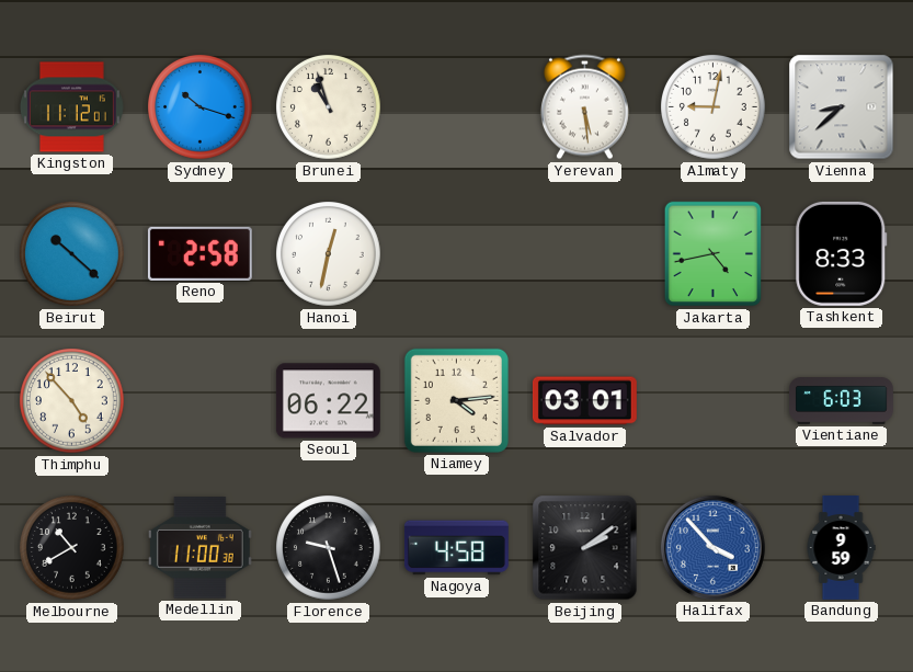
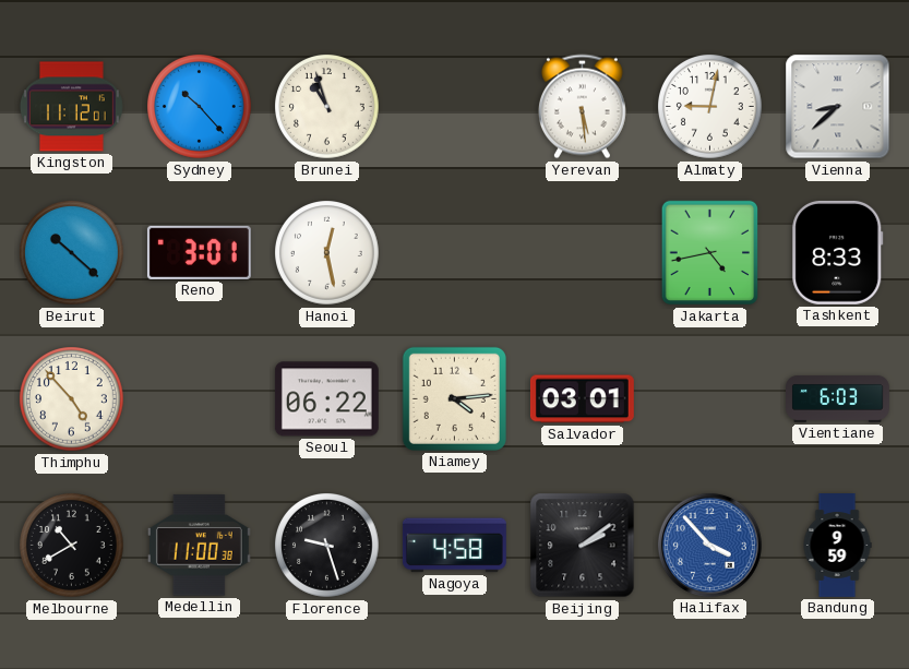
Sydney: 10:18 -> 10:23 (200, 107)
Reno: 2:58 -> 3:01 (199, 252)
Hanoi: 12:32 -> 12:28 (327, 253)
